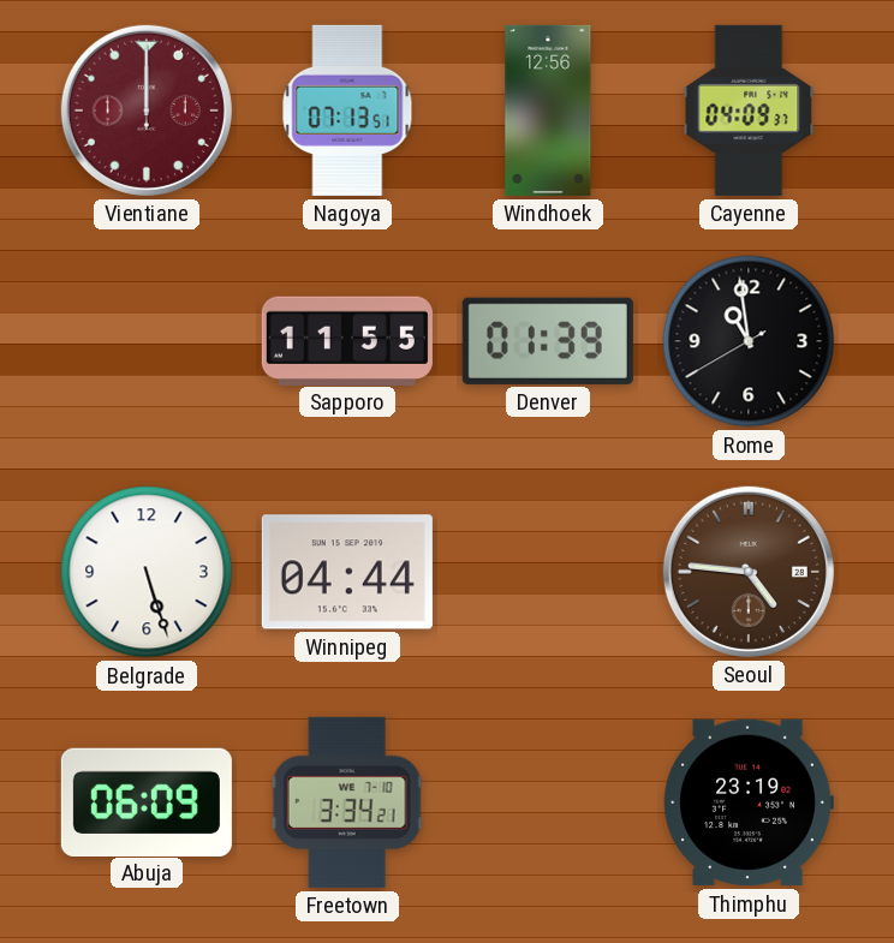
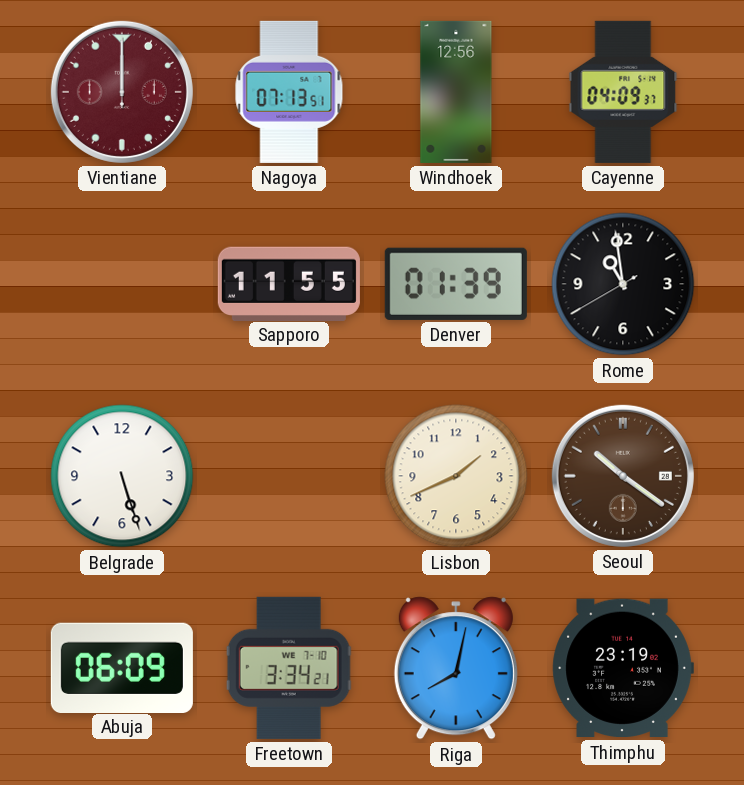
Winnipeg: 04:44 -> none (347, 572)
Lisbon: none -> 1:41 (456, 476)
Seoul: 4:46 -> 10:21 (623, 476)
Riga: none -> 8:02 (456, 668)
